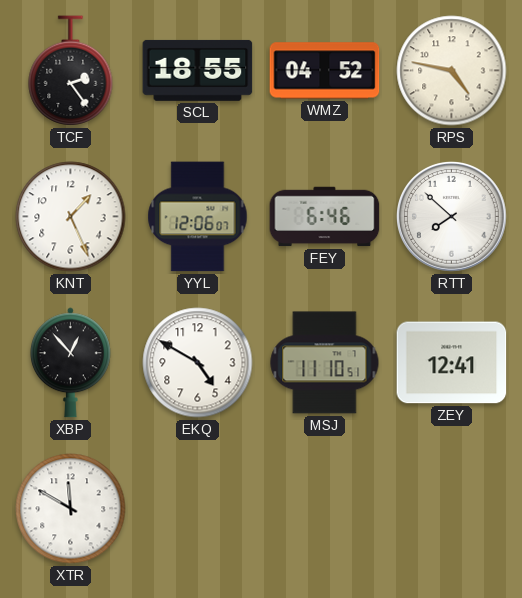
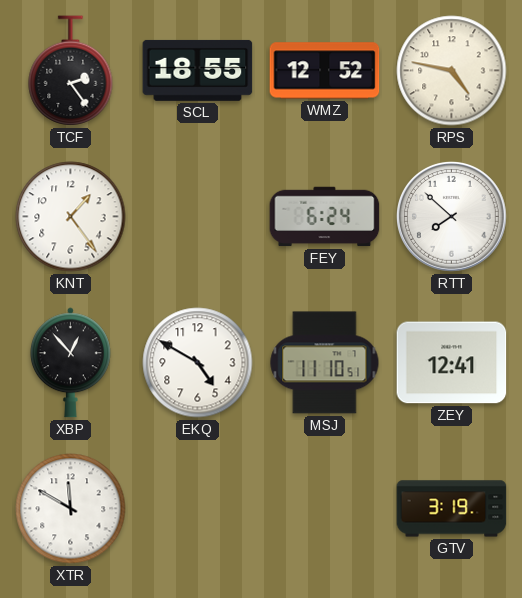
WMZ: 04:52 -> 12:52 (325, 71)
KNT: 1:26 -> 1:24 (71, 217)
YYL: 12:06 -> none (198, 217)
FEY: 6:46 -> 6:24 (325, 217)
GTV: none -> 3:19 (452, 509)
